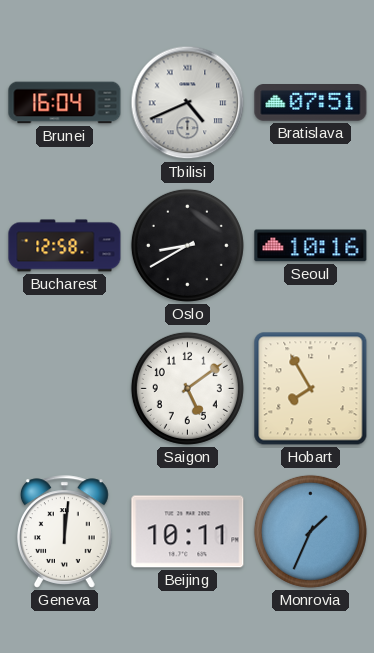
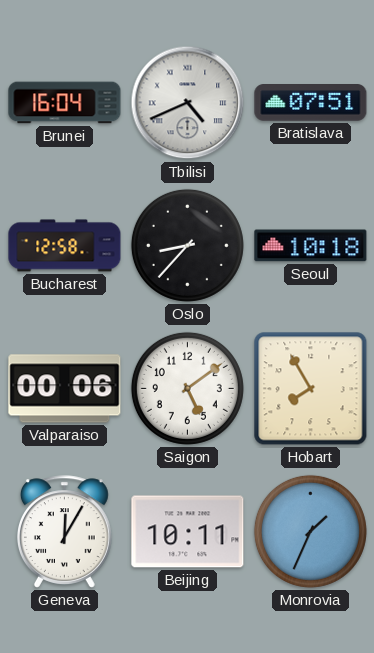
Oslo: 8:40 -> 8:37 (187, 245)
Seoul: 10:16 -> 10:18 (311, 246)
Valparaiso: none -> 00:06 (65, 389)
Geneva: 12:01 -> 12:05 (64, 532)
